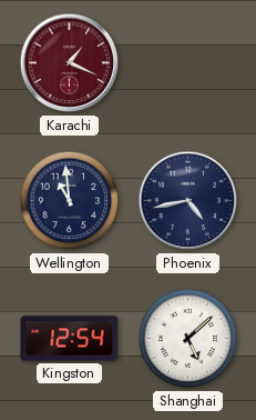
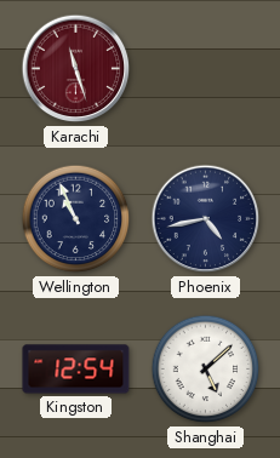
Karachi: 1:19 -> 11:27 (76, 69)
Wellington: 10:59 -> 10:56 (76, 219)
